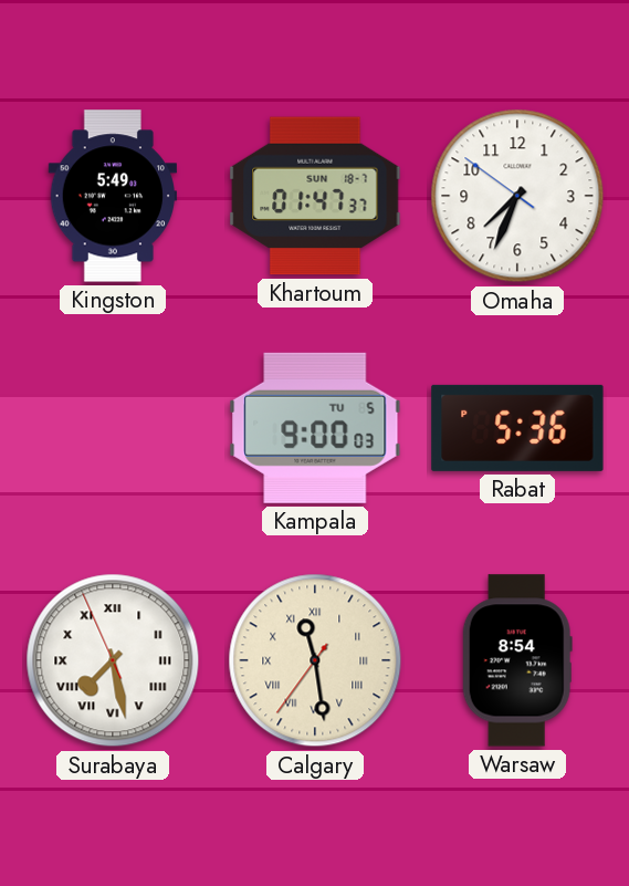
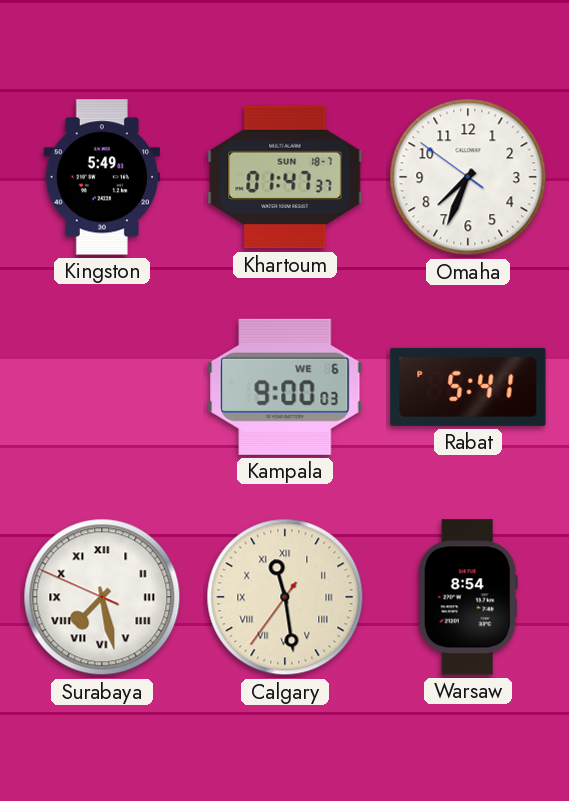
Kampala date: TU 5 -> WE 6 (285, 387)
Rabat: 5:36 -> 5:41 (468, 387)
Surabaya: 7:27:56 -> 7:27:49 (102, 597)
